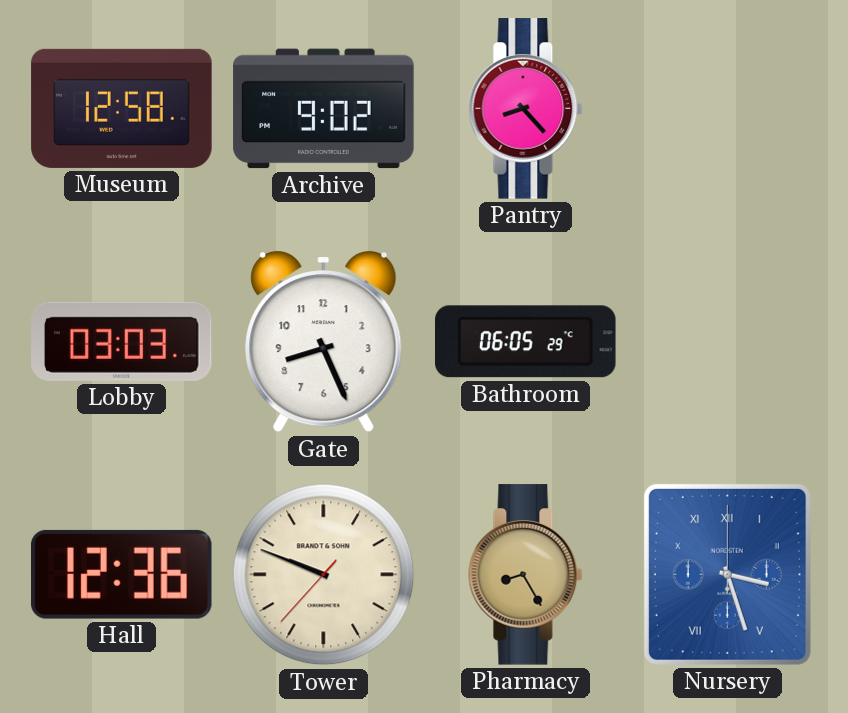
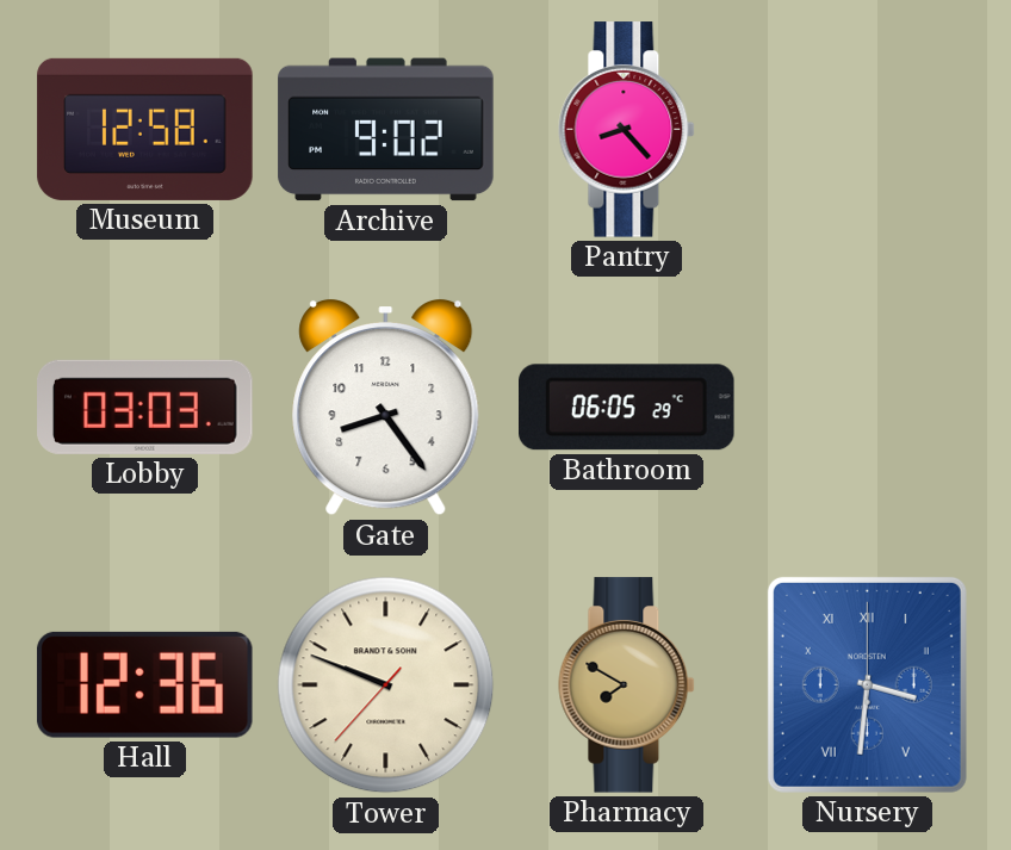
Gate: 8:26 -> 8:24 (386, 408)
Pharmacy: 8:25 -> 7:50 (627, 685)
Nursery: 3:27 -> 3:31 (867, 684)
